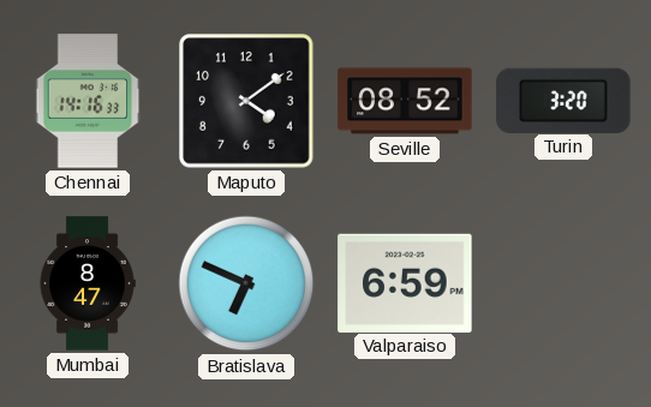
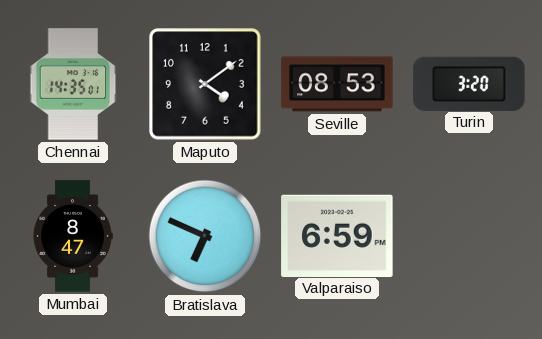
Chennai: 14:16 -> 14:35 (73, 84)
Seville: 08:52 -> 08:53 (337, 84)
